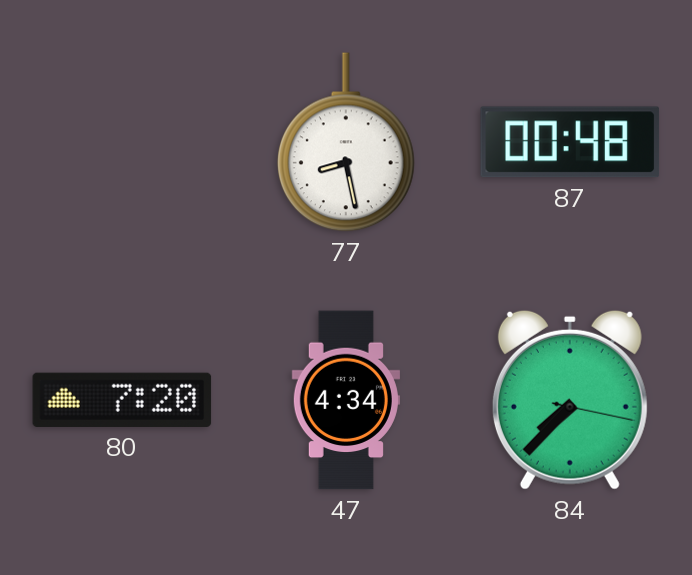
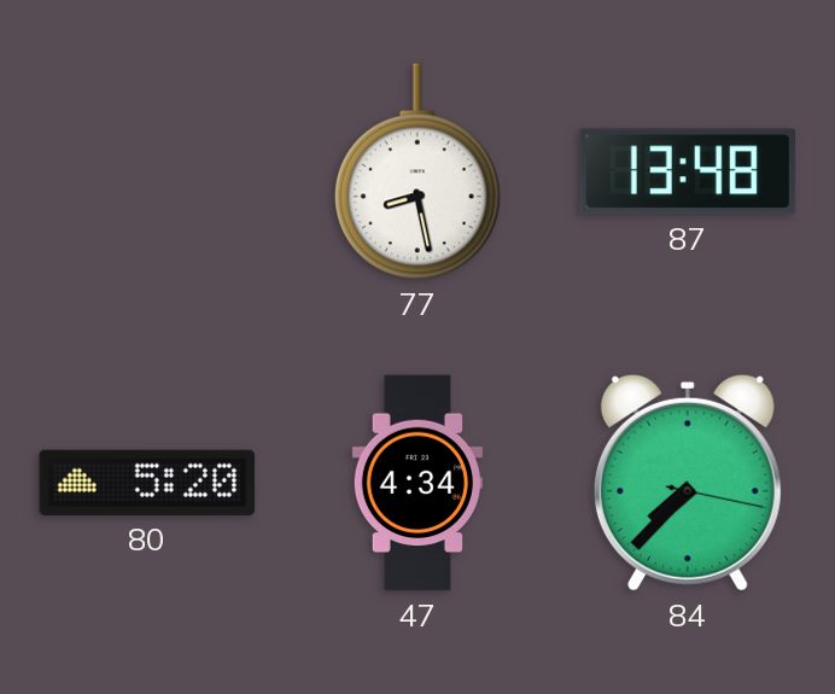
87: 00:48 -> 13:48 (688, 171)
80: 7:20 -> 5:20 (147, 483)
